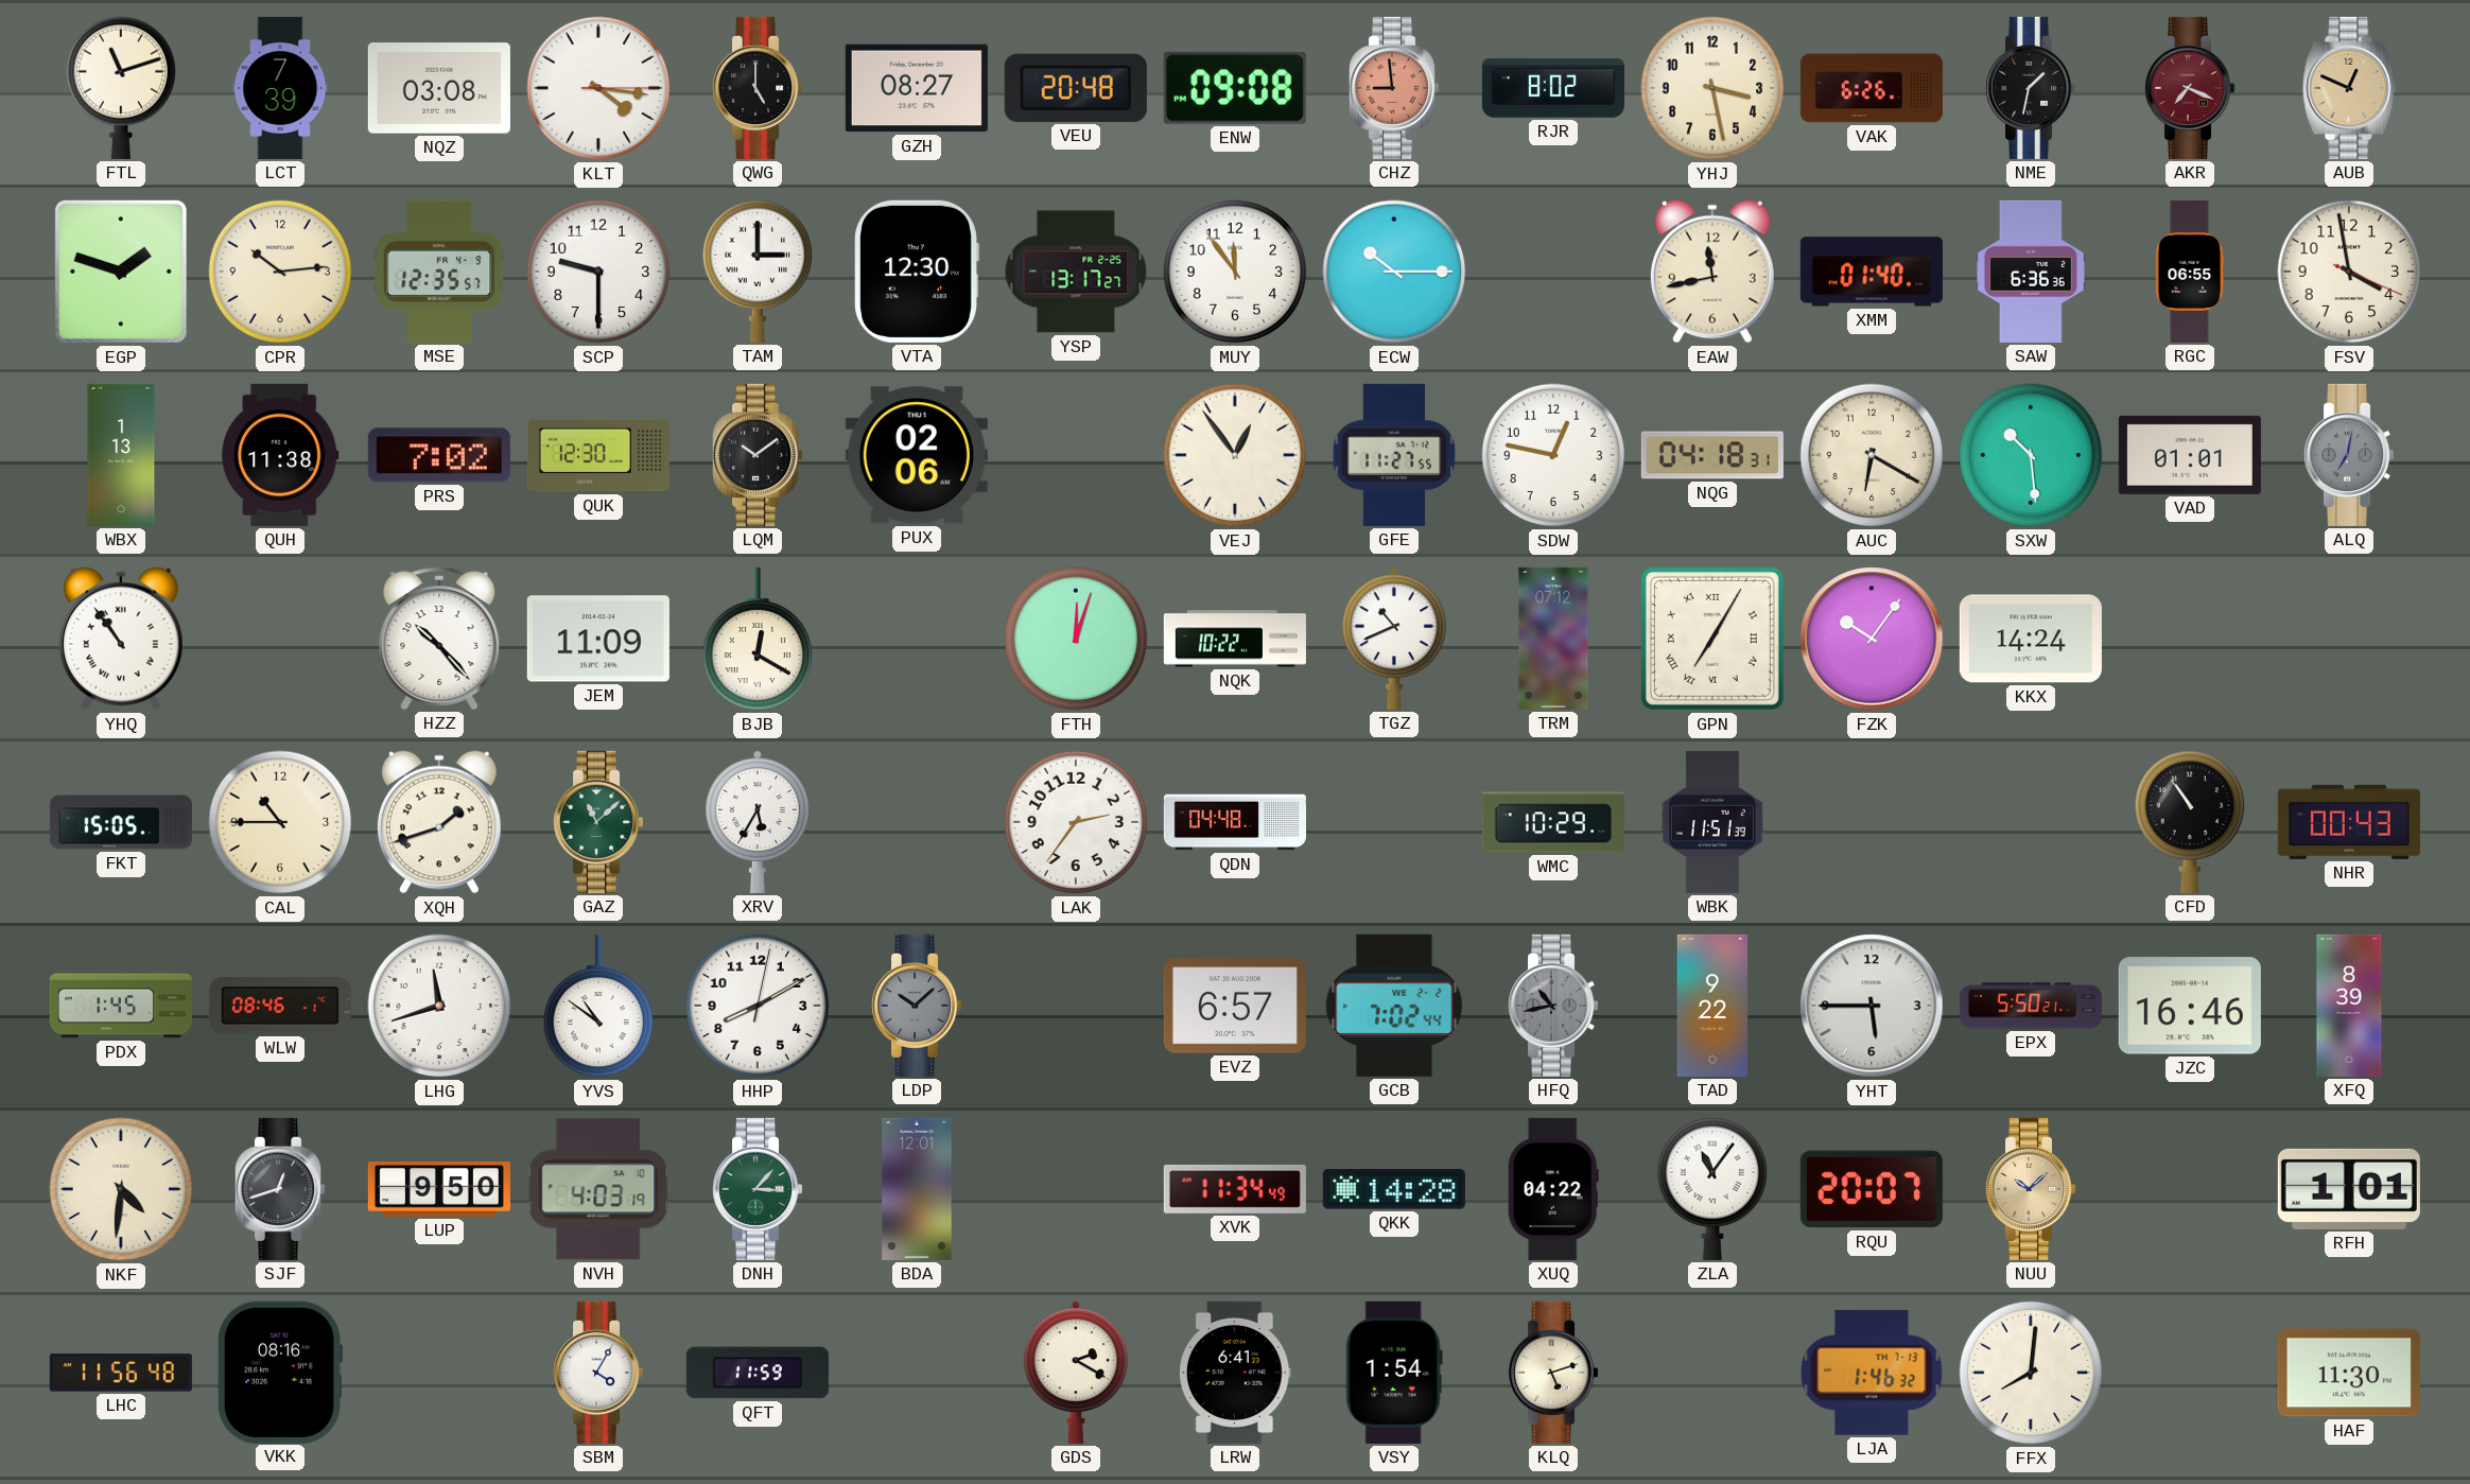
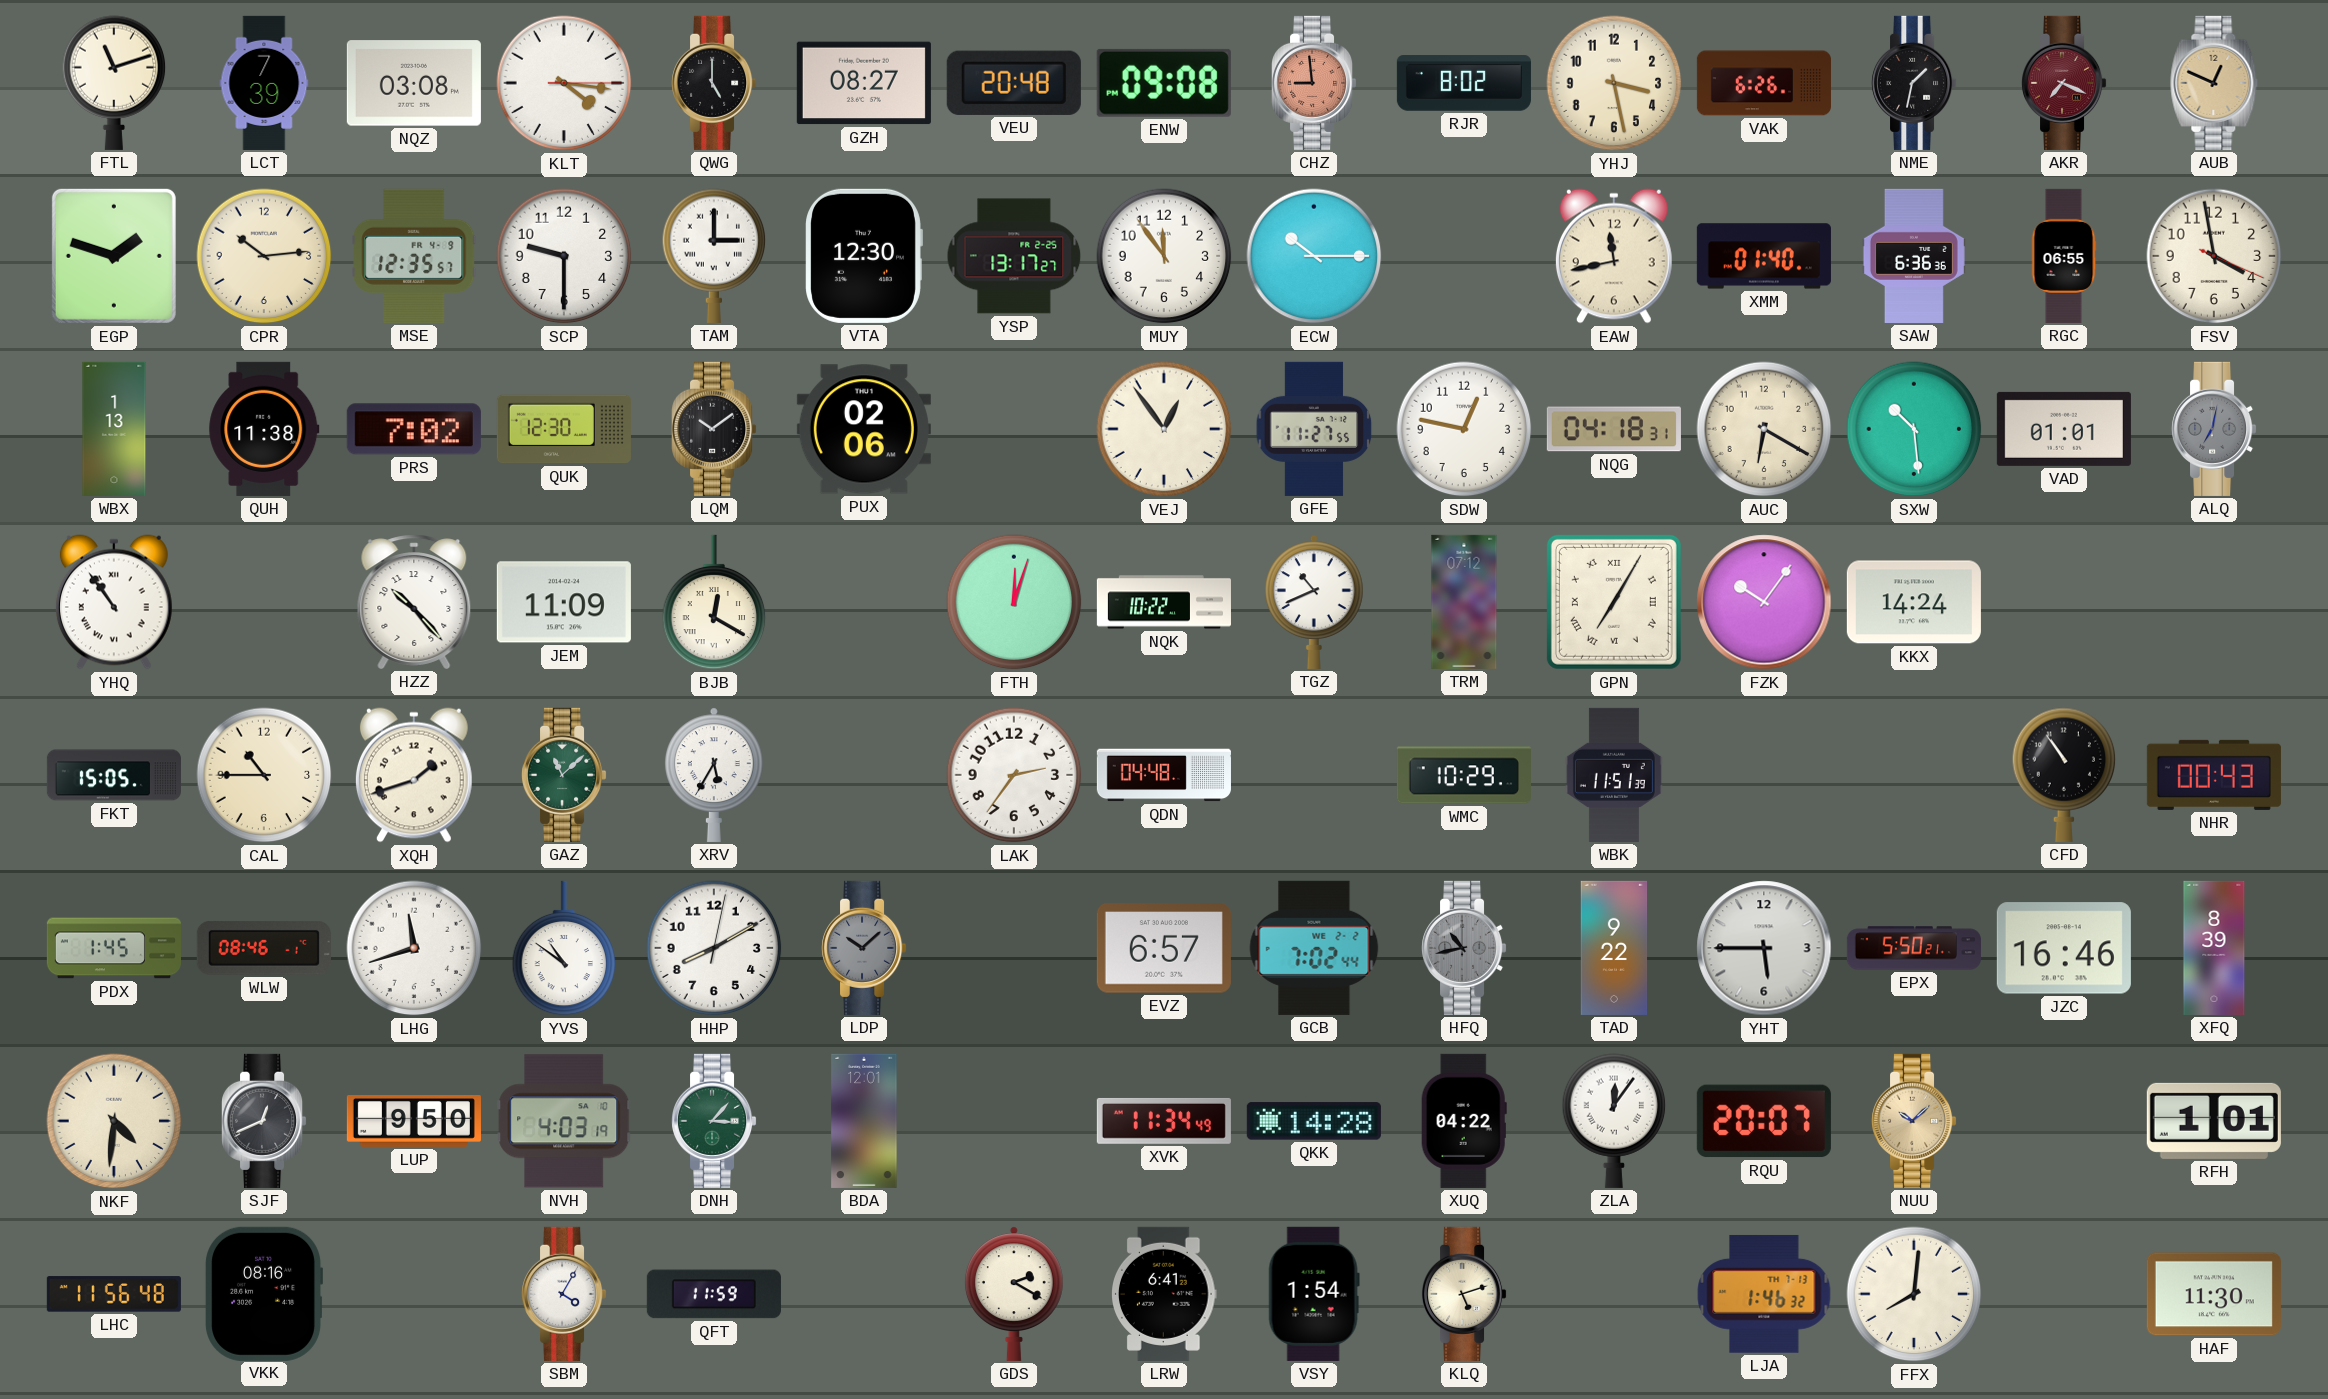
SJF: 12:42 -> 12:41 (265, 1121)
ZLA: 11:06 -> 12:06 (1614, 1121)
